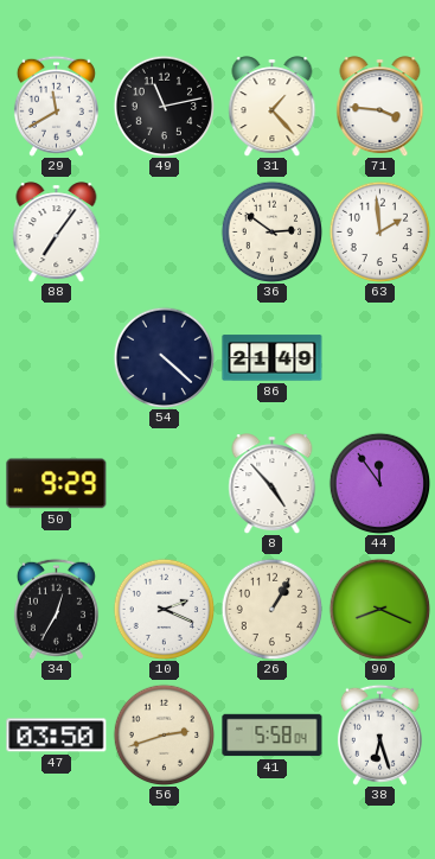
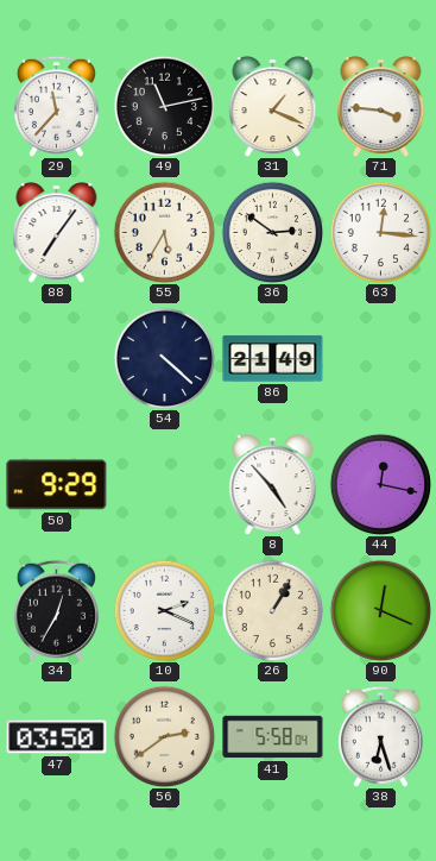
29: 11:40 -> 11:37 (56, 106)
31: 1:23 -> 1:19 (273, 107)
55: none -> 5:35 (164, 232)
63: 1:59 -> 12:16 (380, 232)
44: 11:54 -> 12:17 (380, 484)
90: 8:19 -> 12:19 (380, 610)
56: 2:42 -> 2:39 (164, 736)
